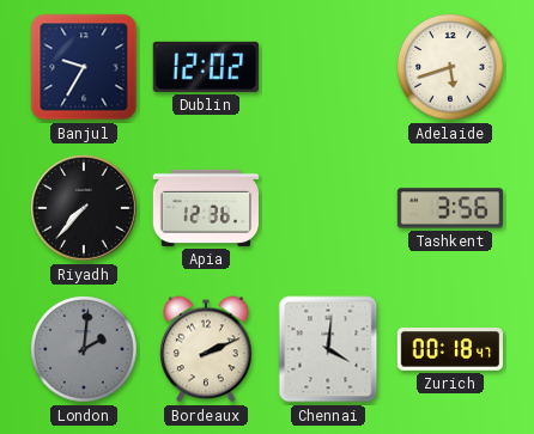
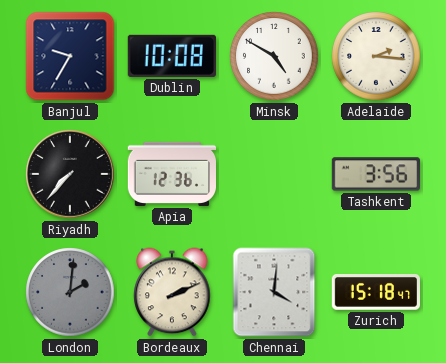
Dublin: 12:02 -> 10:08 (172, 56)
Minsk: none -> 4:50 (274, 56)
Adelaide: 5:42 -> 2:16 (376, 56)
Zurich: 00:18 -> 15:18 (375, 293)
